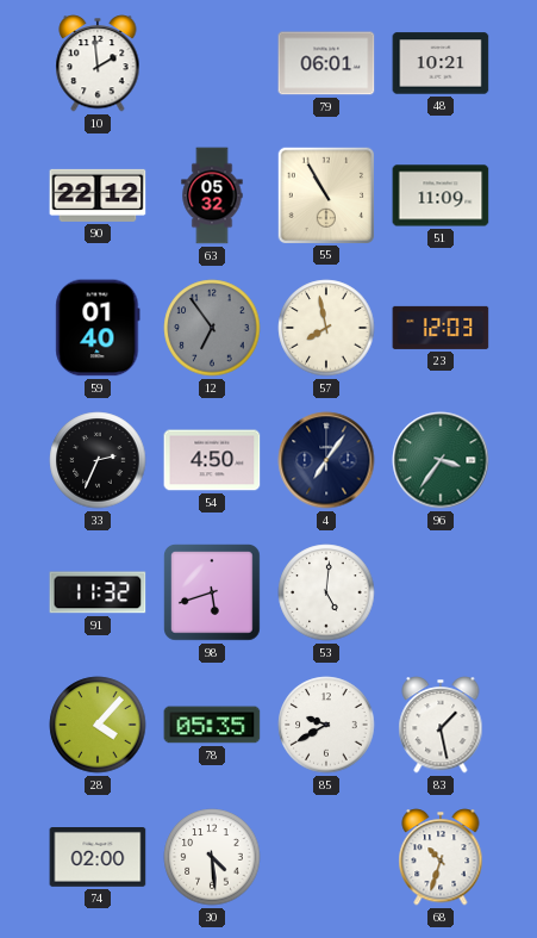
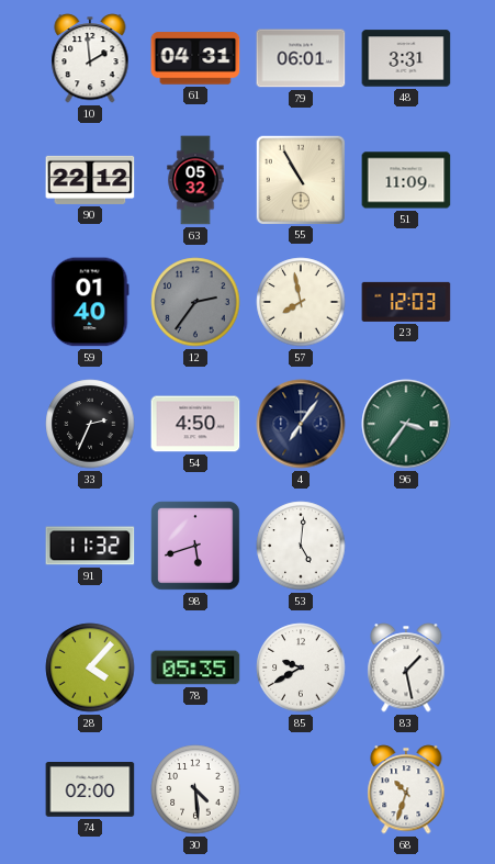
61: none -> 04:31 (195, 58)
48: 10:21 -> 3:31 (406, 58)
12: 6:54 -> 2:36 (195, 302)
